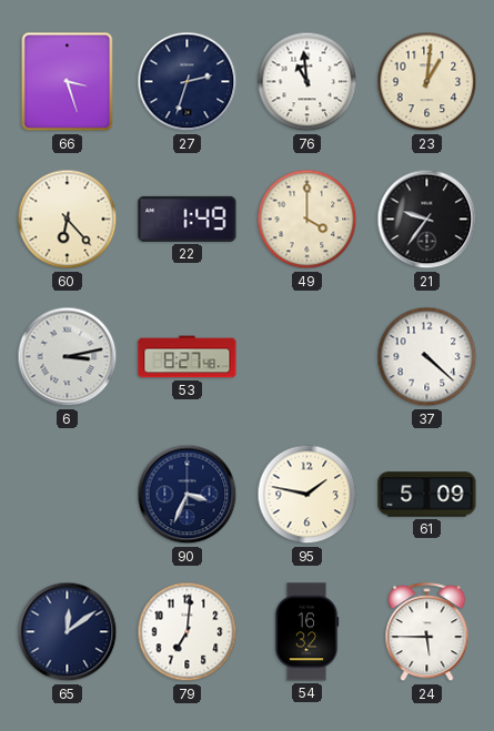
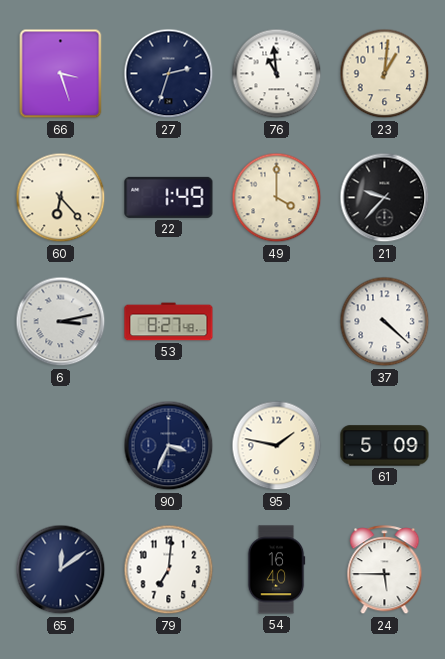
21: 9:36 -> 9:37 (385, 198)
54: 16:32 -> 16:40 (276, 570)
